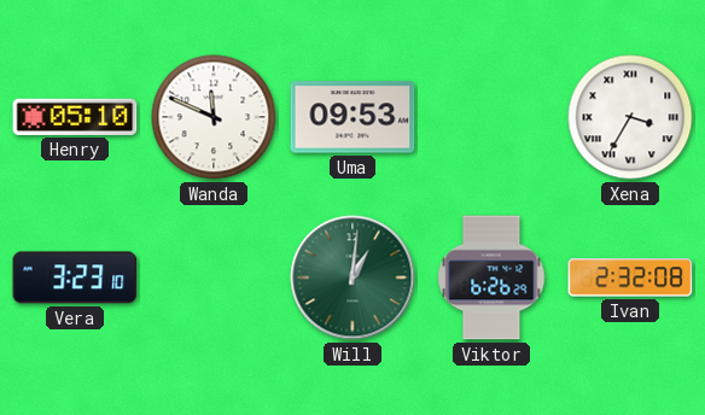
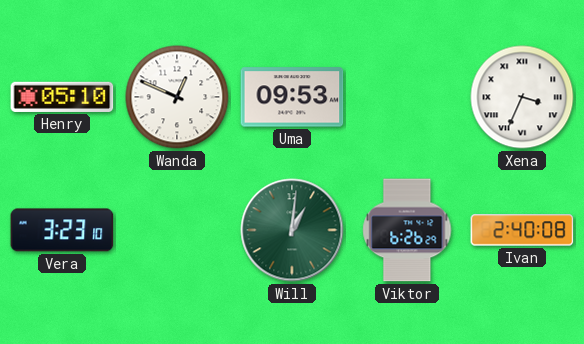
Wanda: 11:49 -> 12:49 (177, 97)
Xena: 3:35 -> 3:34 (522, 97)
Ivan: 2:32 -> 2:40 (522, 230)
